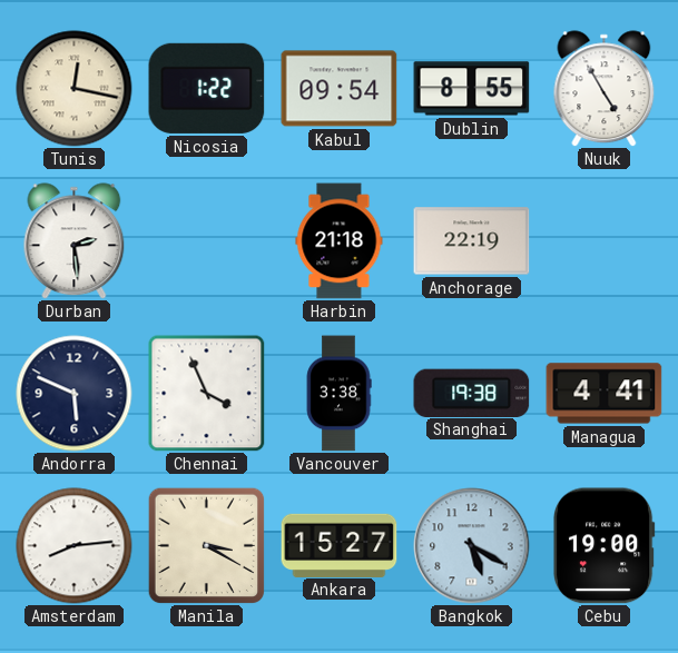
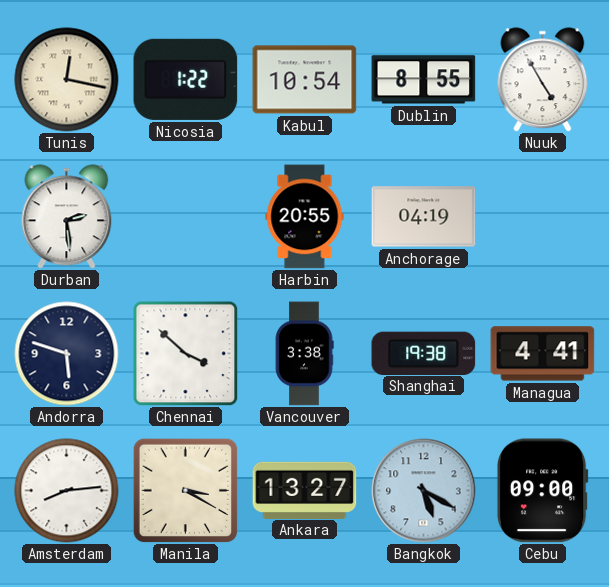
Kabul: 09:54 -> 10:54 (305, 80)
Harbin: 21:18 -> 20:55 (305, 217)
Anchorage: 22:19 -> 04:19 (424, 217)
Andorra: 5:49 -> 5:48 (67, 354)
Chennai: 3:56 -> 3:52 (186, 354)
Ankara: 15:27 -> 13:27 (305, 490)
Cebu: 19:00 -> 09:00 (542, 491)
